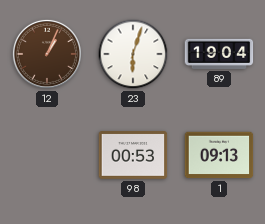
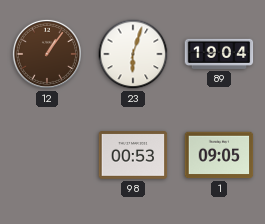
12: 1:04 -> 1:06 (47, 54)
1: 09:13 -> 09:05 (219, 155)
